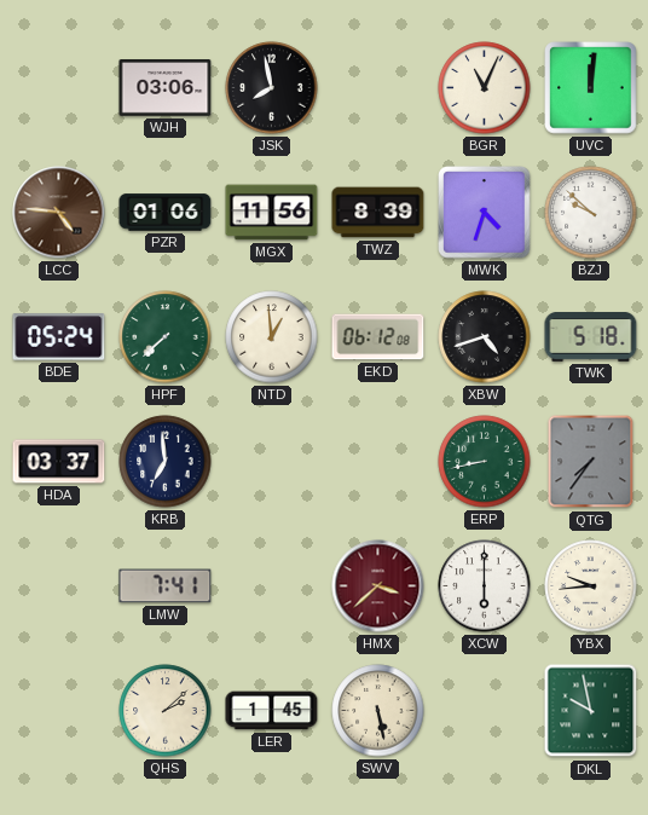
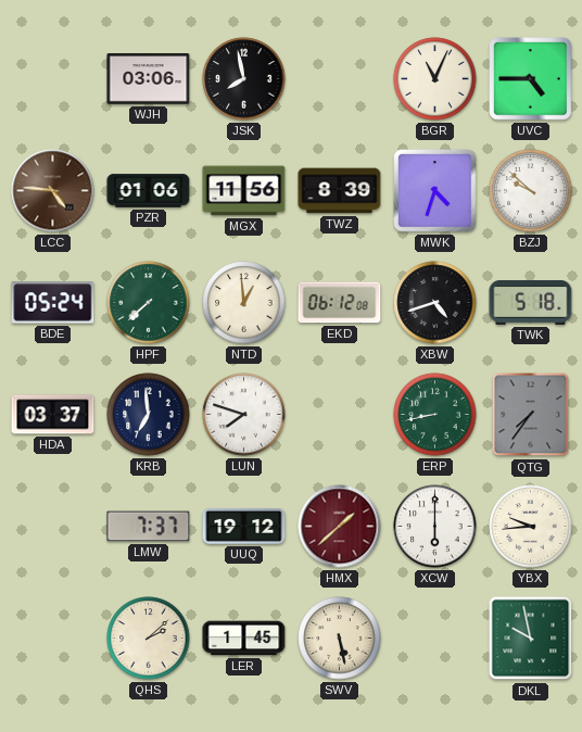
UVC: 12:01 -> 4:45 (531, 79)
LUN: none -> 7:48 (244, 415)
LMW: 7:41 -> 7:37 (149, 527)
UUQ: none -> 19:12 (244, 527)
HMX: 3:38 -> 1:38 (340, 527)
